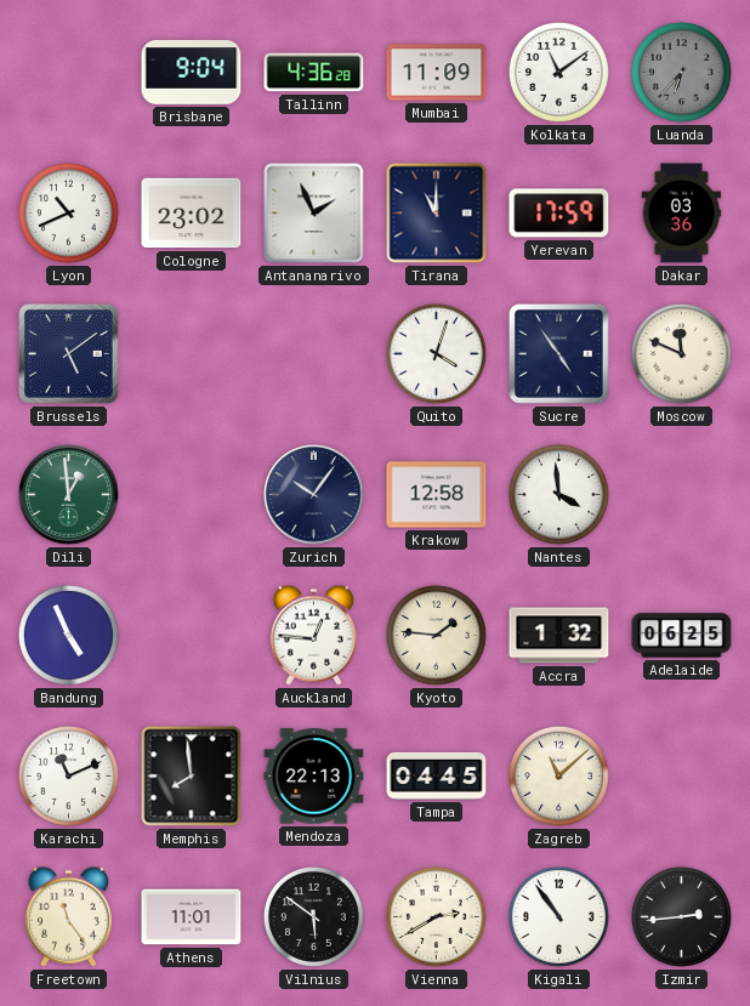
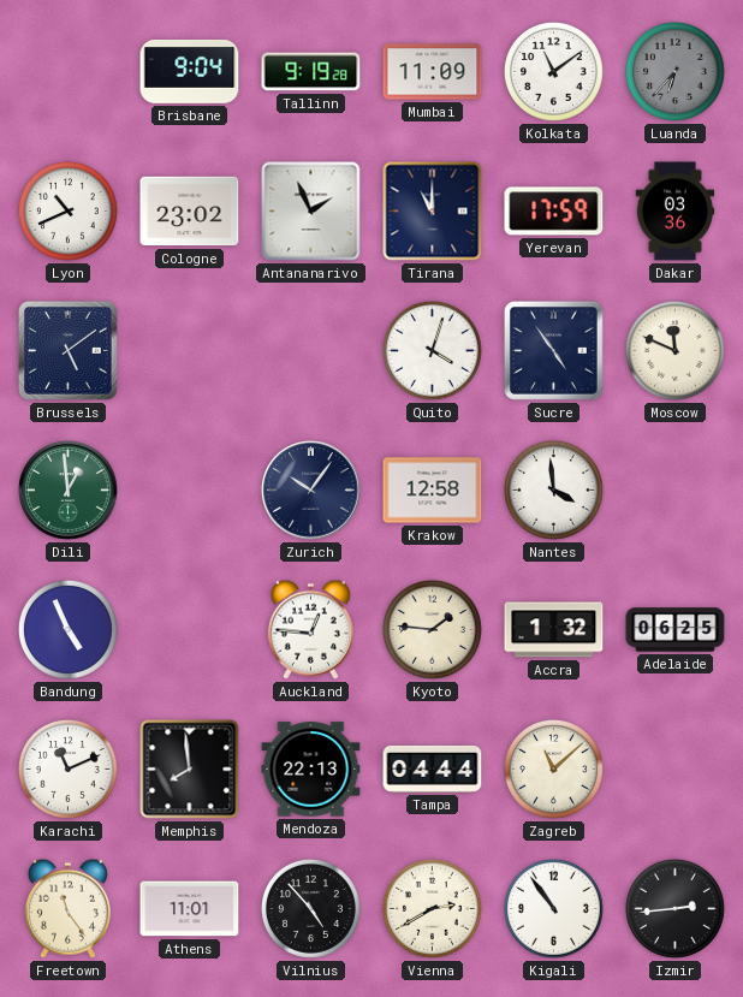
Tallinn: 4:36 -> 9:19 (311, 72)
Tampa: 04:45 -> 04:44 (433, 768)
Vilnius: 5:51 -> 4:53 (310, 908)
